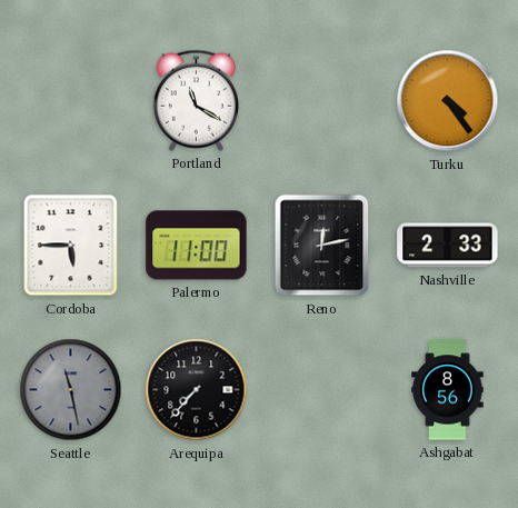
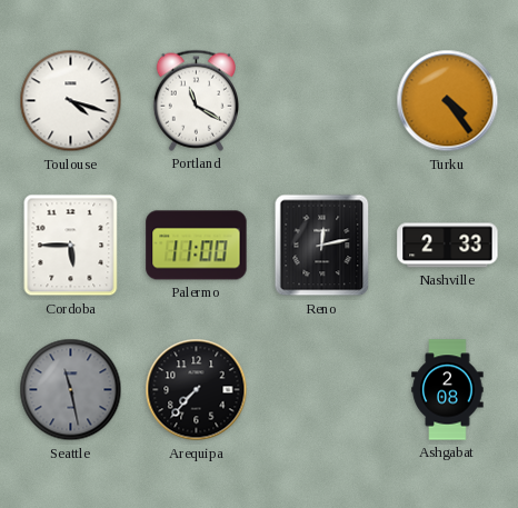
Toulouse: none -> 4:18 (71, 101)
Ashgabat: 8:56 -> 2:08 (448, 390)
